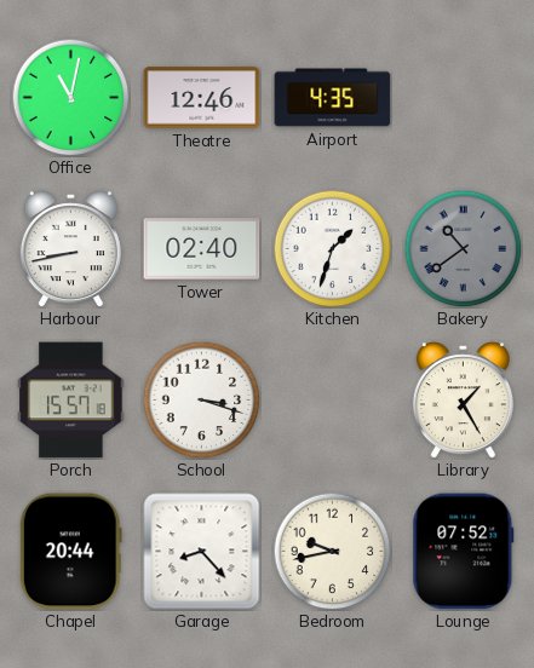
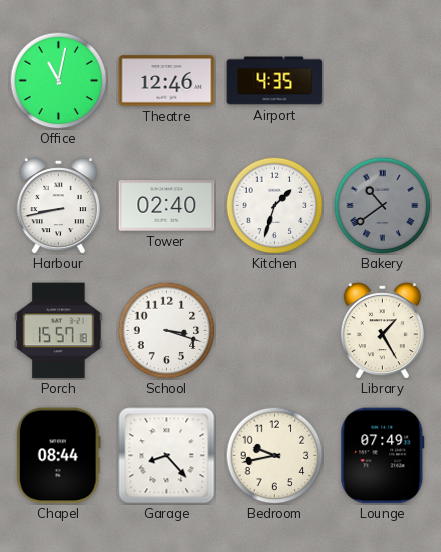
Chapel: 20:44 -> 08:44 (58, 456)
Lounge: 07:52 -> 07:49 (383, 456)
